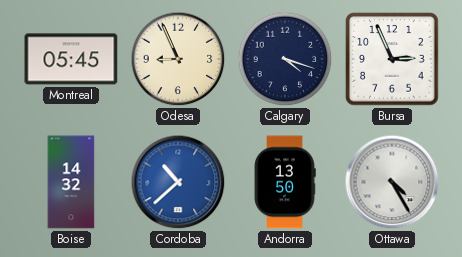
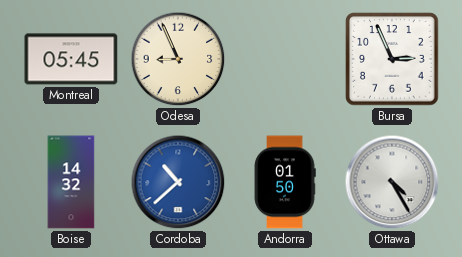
Calgary: 4:18 -> none (285, 59)
Andorra: 13:50 -> 01:50 (285, 182)
